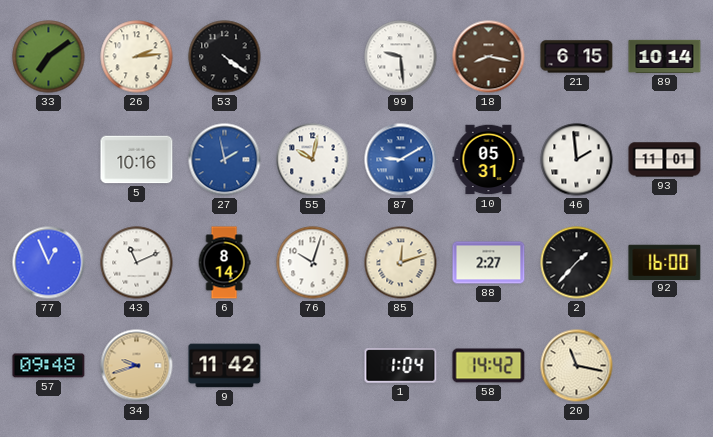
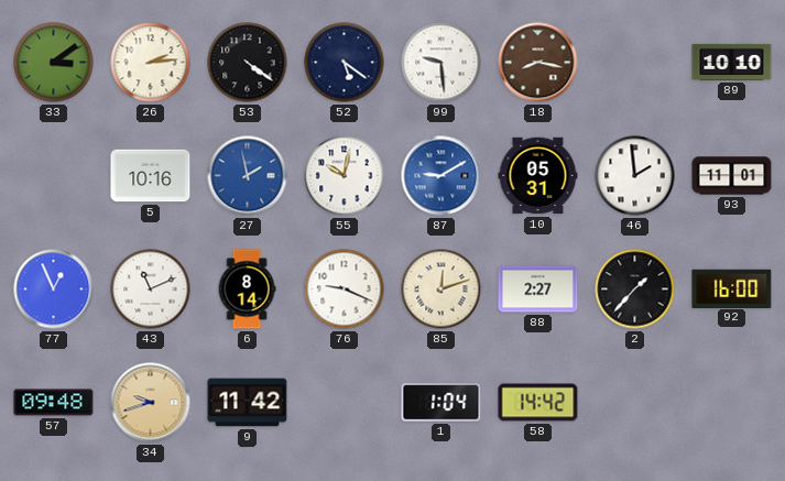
33: 7:09 -> 3:09 (54, 63)
52: none -> 5:21 (345, 63)
21: 6:15 -> none (577, 57)
89: 10:14 -> 10:10 (732, 62)
76: 10:03 -> 9:19 (345, 289)
20: 11:17 -> none (577, 366)
